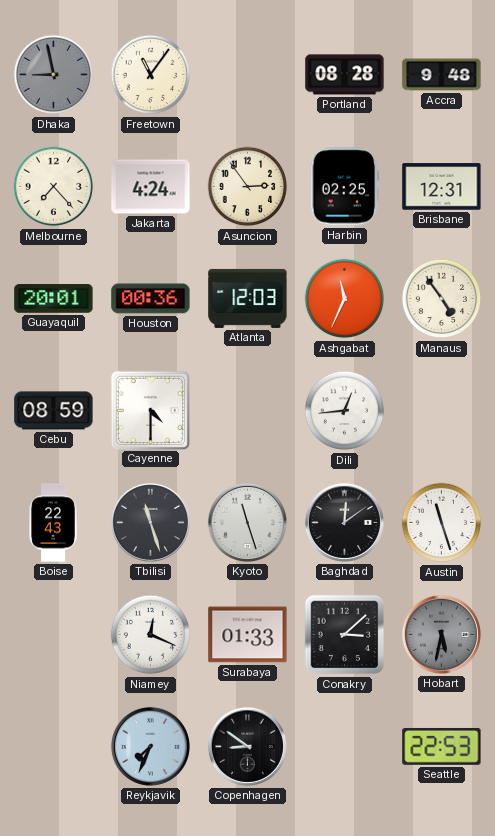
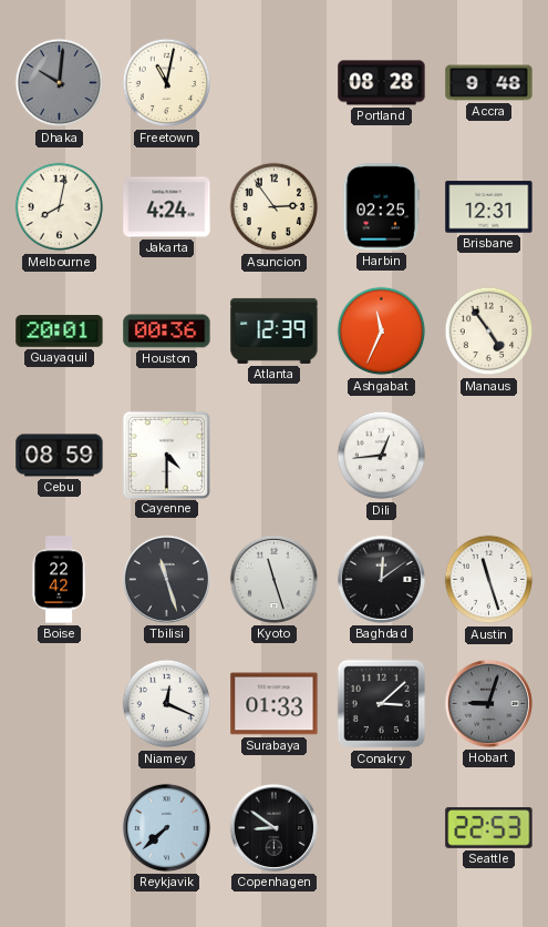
Dhaka: 8:58 -> 10:01 (60, 83)
Freetown: 11:06 -> 11:02 (167, 83)
Melbourne: 7:23 -> 8:02 (60, 207)
Atlanta: 12:03 -> 12:39 (275, 330)
Boise: 22:43 -> 22:42 (59, 580)
Hobart: 5:32 -> 9:03 (488, 703)
Reykjavik: 7:34 -> 7:38 (166, 827)
